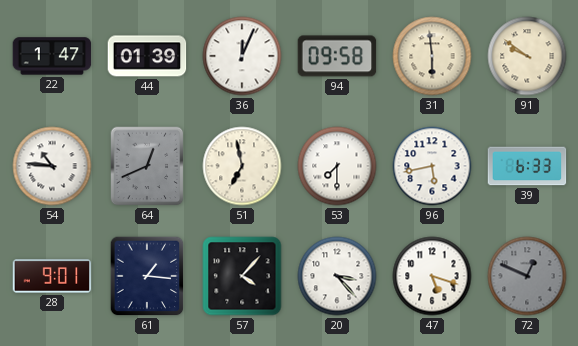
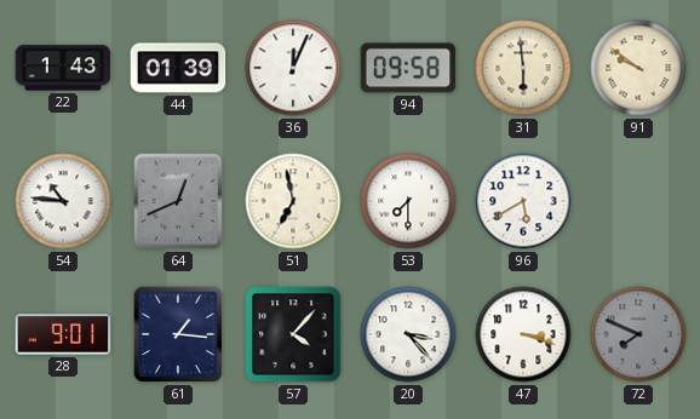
22: 1:47 -> 1:43 (63, 68)
96: 5:43 -> 5:40 (523, 201)
39: 6:33 -> none (527, 166)
47: 5:18 -> 3:18 (523, 334)
72: 12:49 -> 7:49 (638, 334)
